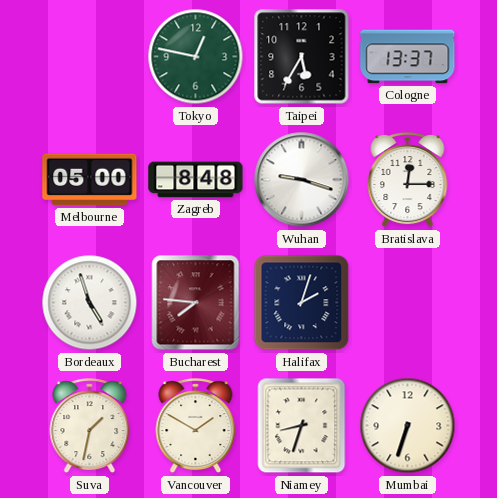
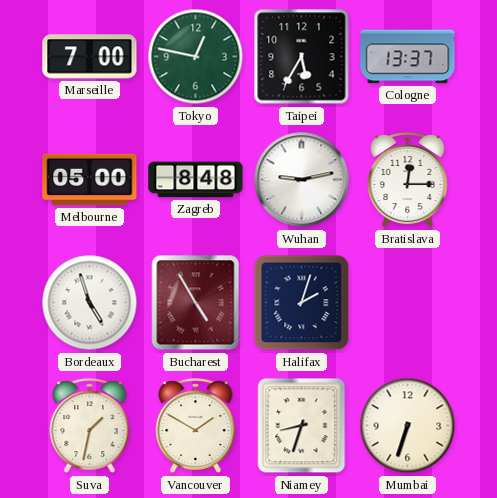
Marseille: none -> 7:00 (90, 57)
Wuhan: 9:18 -> 9:13 (302, 180)
Bucharest: 7:46 -> 4:55 (196, 303)
